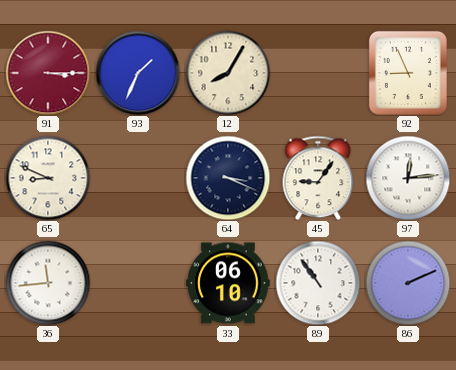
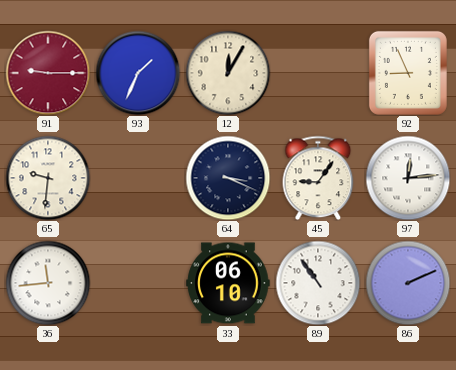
91: 3:15 -> 9:15 (48, 73)
12: 8:05 -> 12:05 (228, 73)
65: 8:49 -> 9:31 (48, 178)
